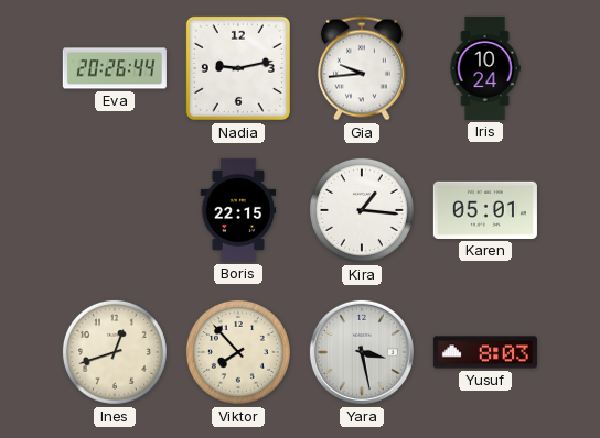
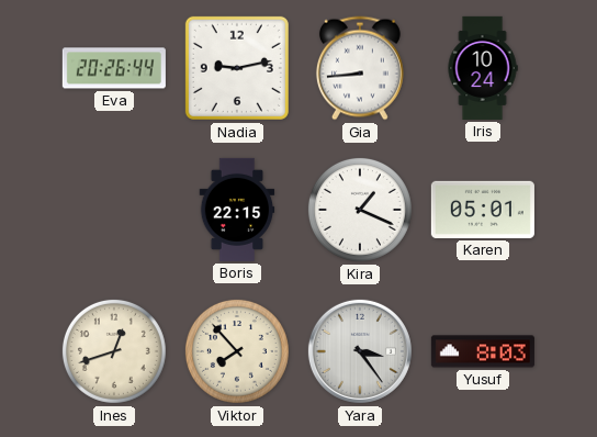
Gia: 9:44 -> 8:44 (360, 68)
Kira: 1:16 -> 1:19 (360, 210)
Yara: 3:28 -> 3:24 (360, 351)
